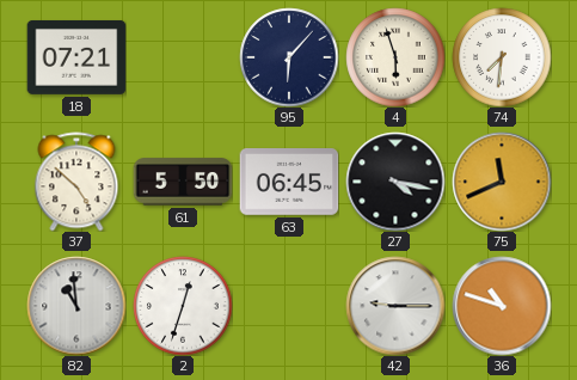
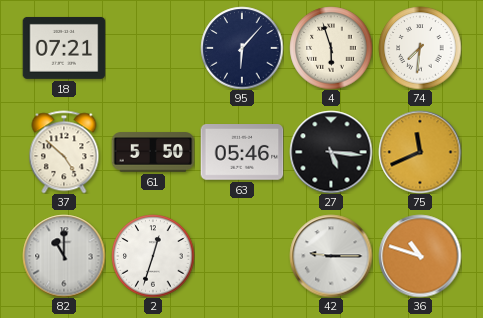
63: 06:45 -> 05:46 (242, 153)
27: 4:17 -> 5:16 (331, 152)
82: 10:59 -> 11:00 (64, 256)
